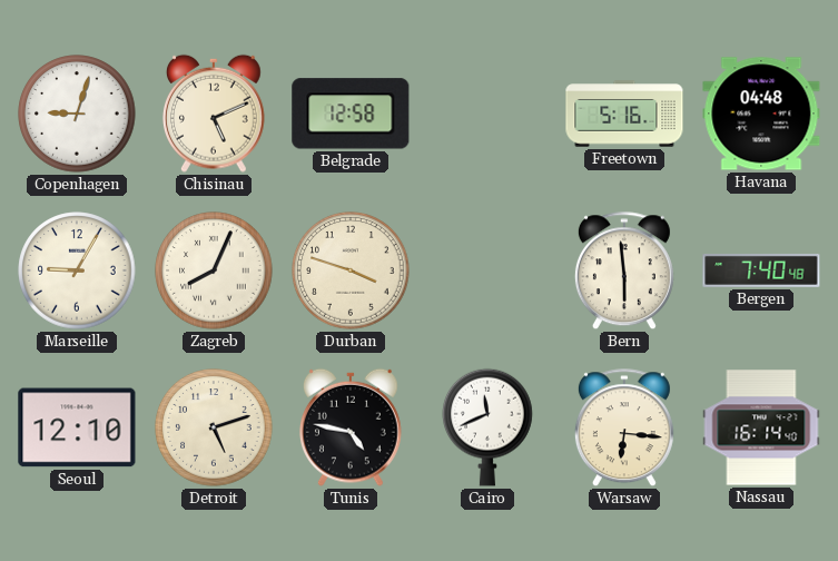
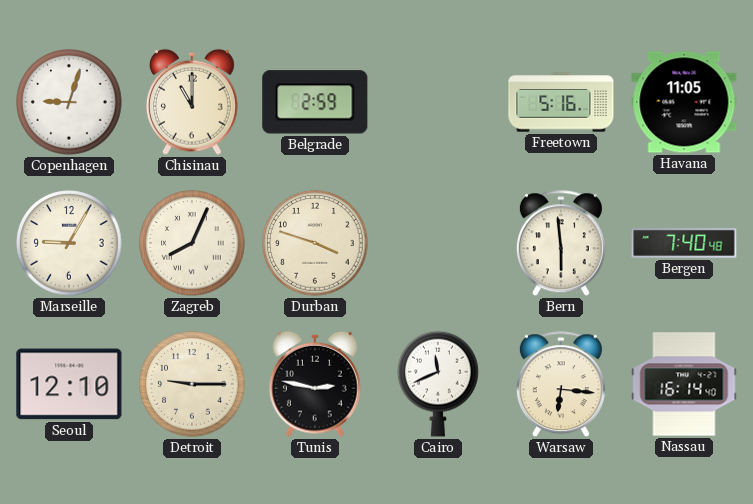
Chisinau: 5:11 -> 11:00 (192, 102)
Belgrade: 12:58 -> 2:59 (315, 102)
Havana: 04:48 -> 11:05 (684, 102)
Detroit: 5:12 -> 9:15 (192, 384)
Tunis: 4:47 -> 2:47 (315, 384)
